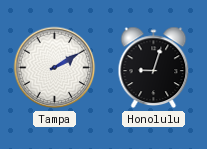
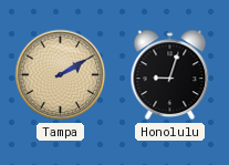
Tampa dial: white -> champagne (61, 75)
